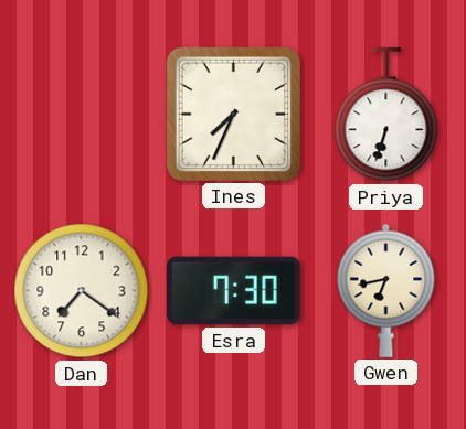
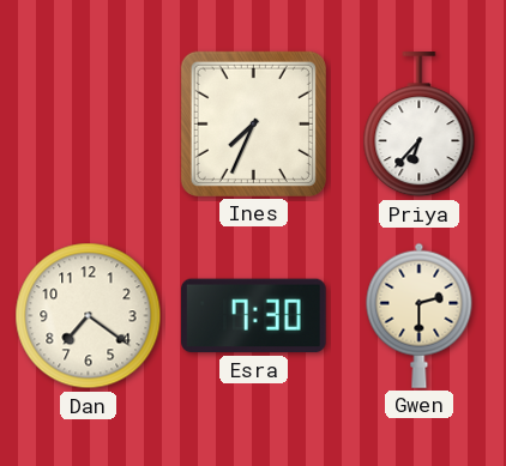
Priya: 6:33 -> 6:37 (420, 125)
Gwen: 6:43 -> 2:30 (420, 315)
